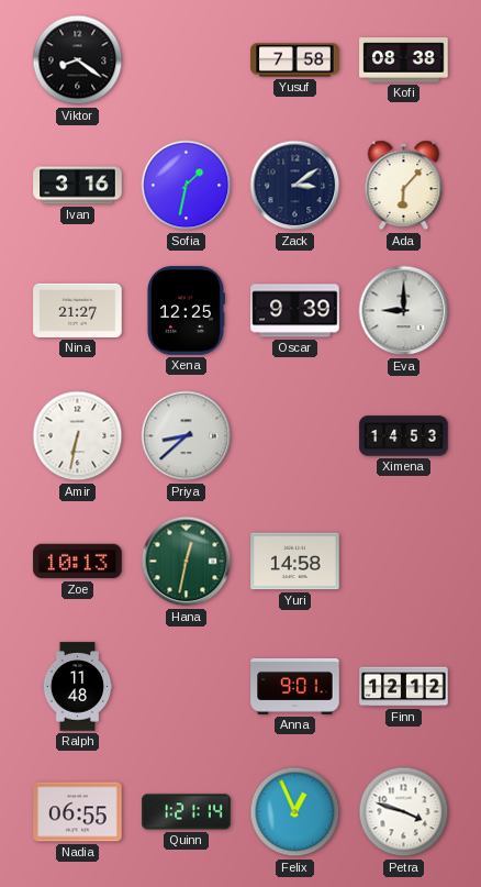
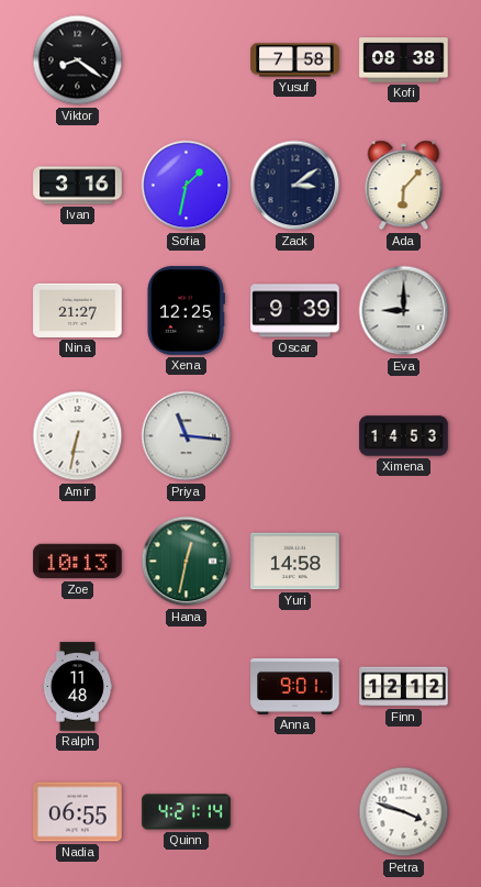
Priya: 8:38 -> 11:16 (187, 436)
Quinn: 1:21 -> 4:21 (187, 812)
Felix: 12:56 -> none (295, 812)
